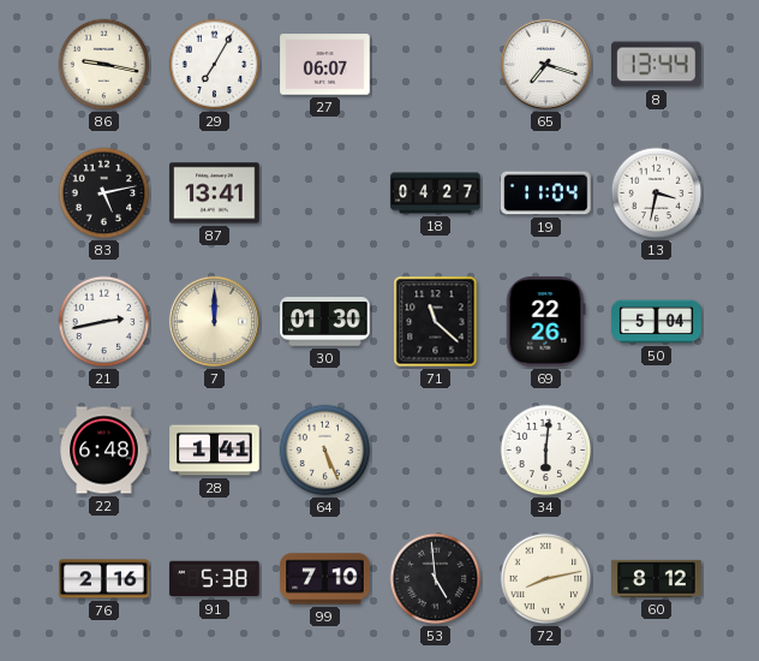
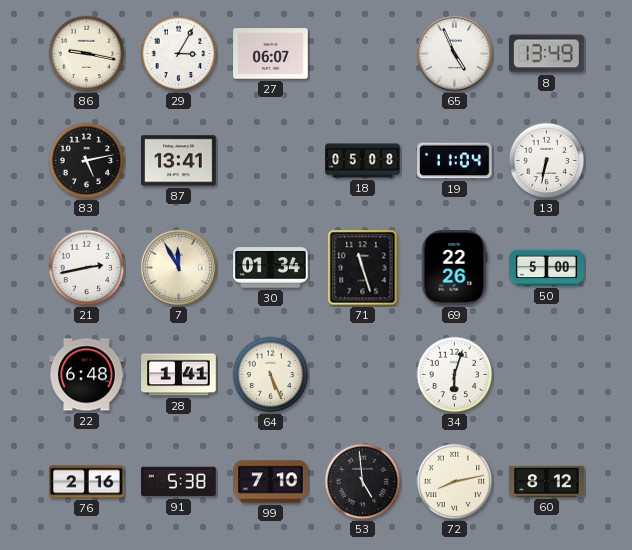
29: 7:05 -> 3:05 (179, 54)
65: 7:18 -> 4:56 (454, 53)
8: 13:44 -> 13:49 (547, 54)
18: 04:27 -> 05:08 (363, 161)
13: 3:32 -> 6:32 (547, 161)
7: 12:00 -> 11:55 (178, 267)
30: 01:30 -> 01:34 (271, 268)
71: 11:22 -> 11:27 (363, 268)
50: 5:04 -> 5:00 (547, 268)
34: 6:01 -> 6:03 (455, 375)
